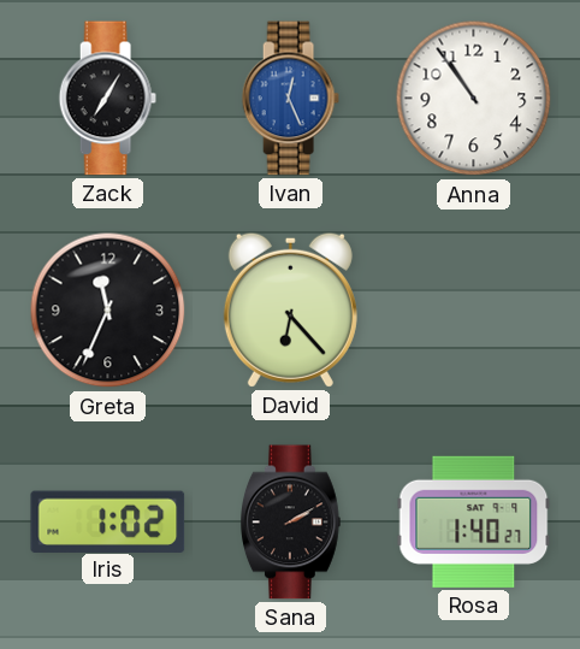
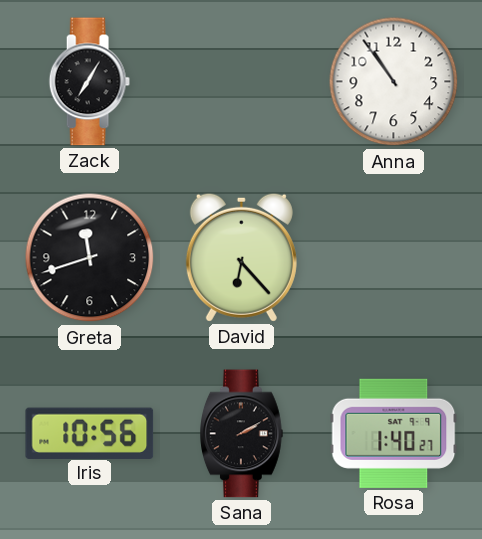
Ivan: 12:26 -> none (290, 99)
Greta: 11:34 -> 11:42 (90, 258)
Iris: 1:02 -> 10:56 (90, 433)
